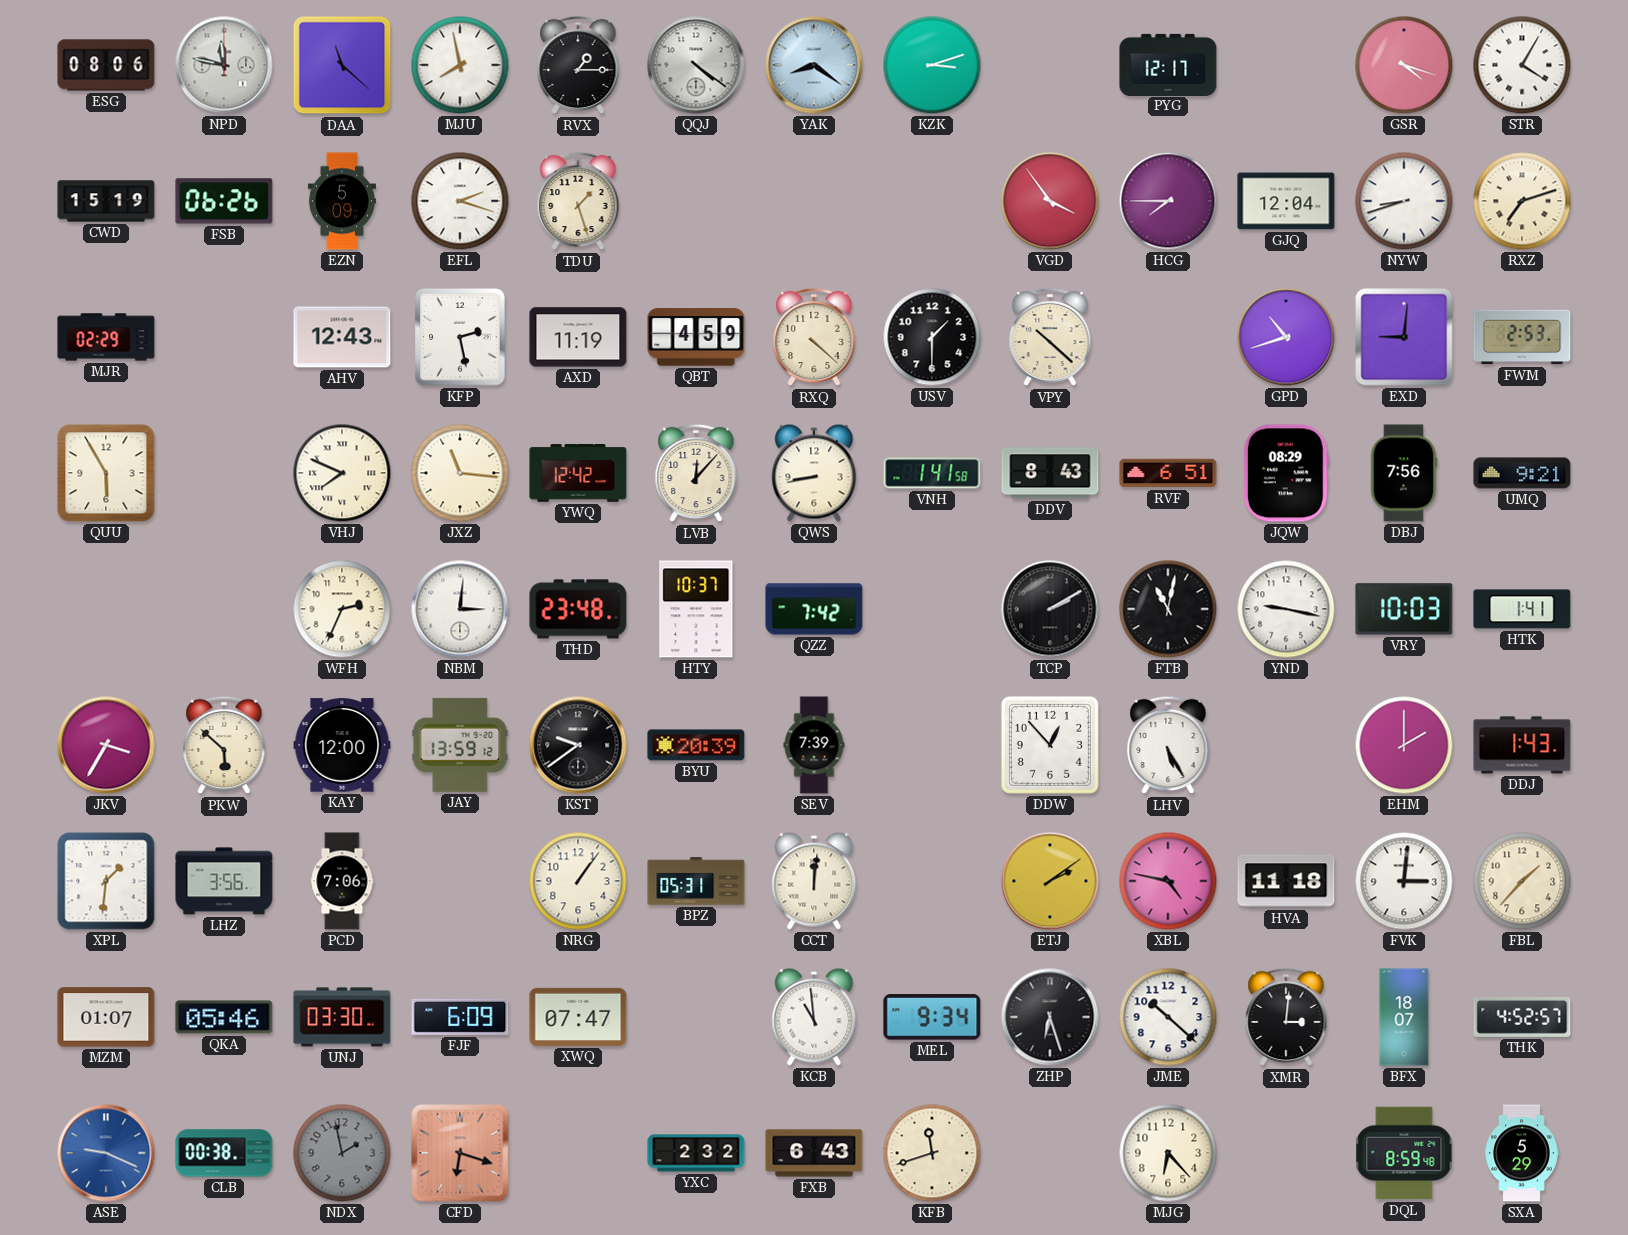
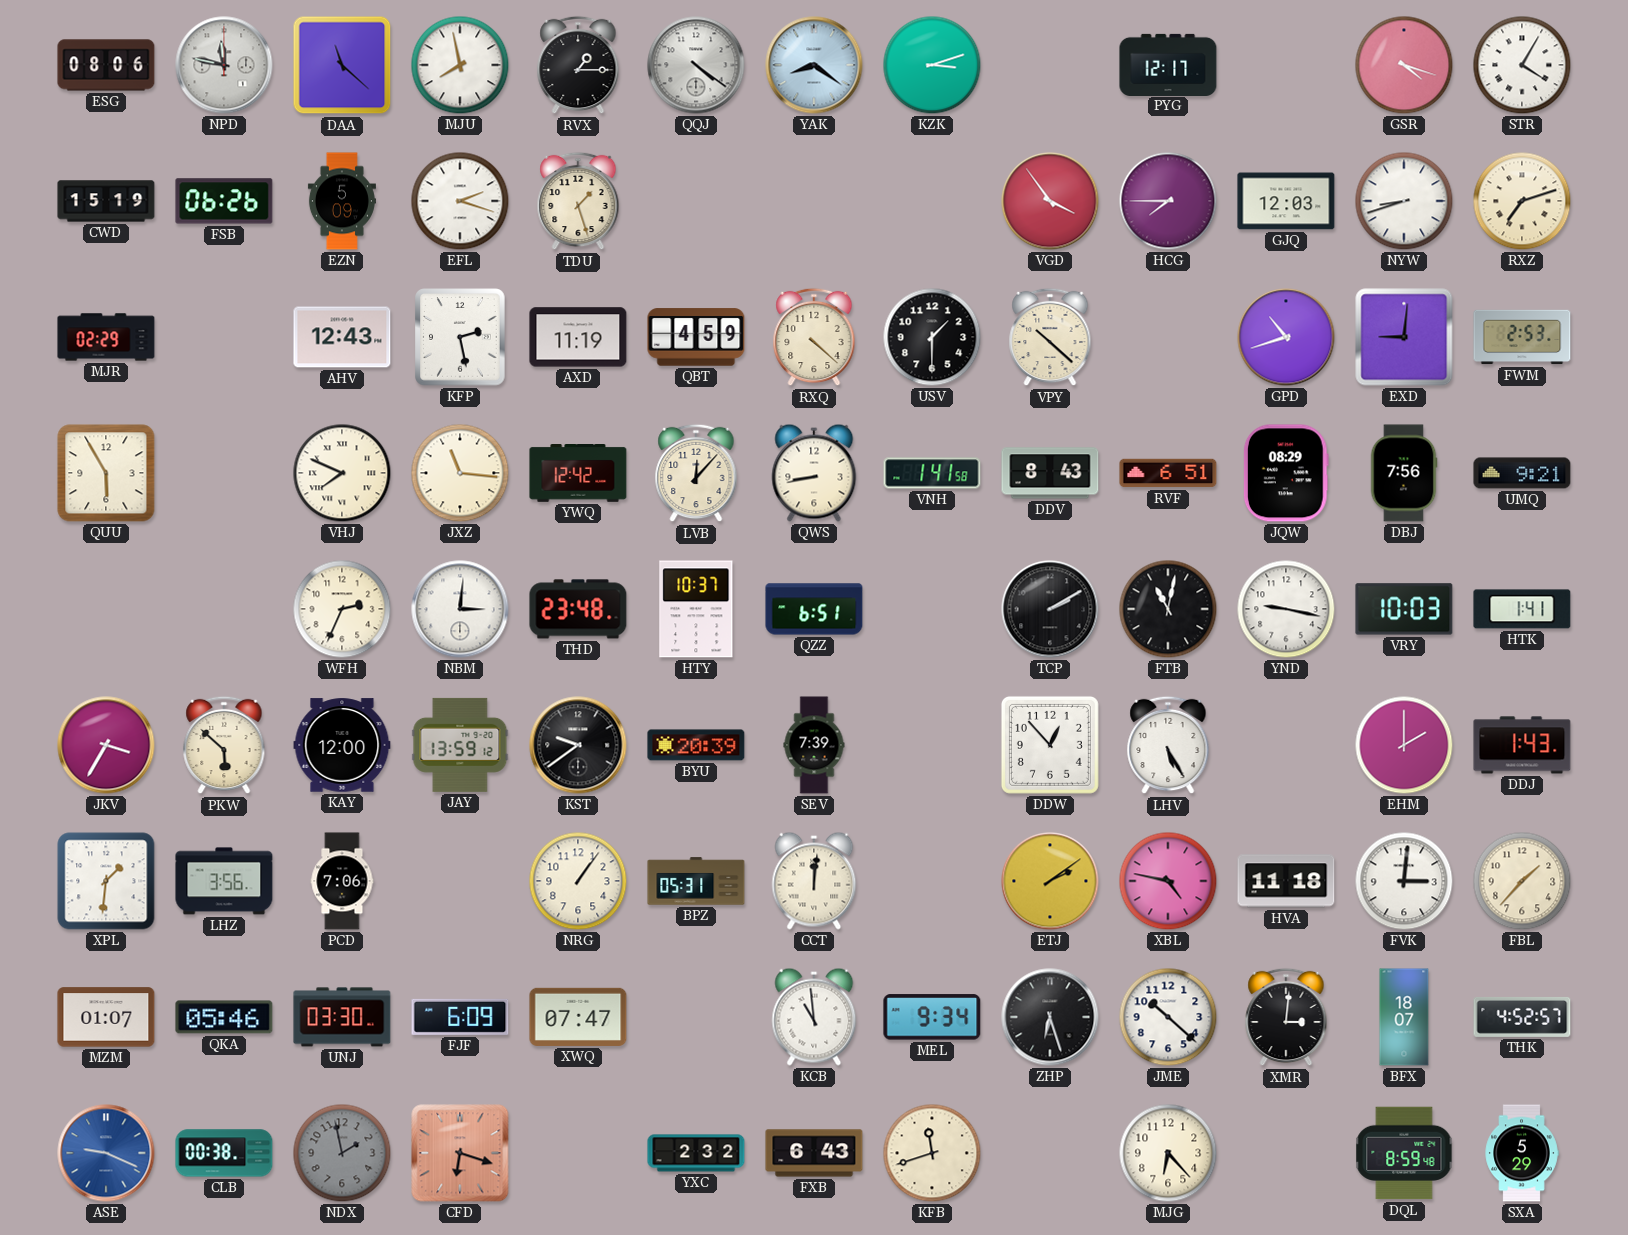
GJQ: 12:04 -> 12:03 (1286, 201)
QZZ: 7:42 -> 6:51 (814, 609)
